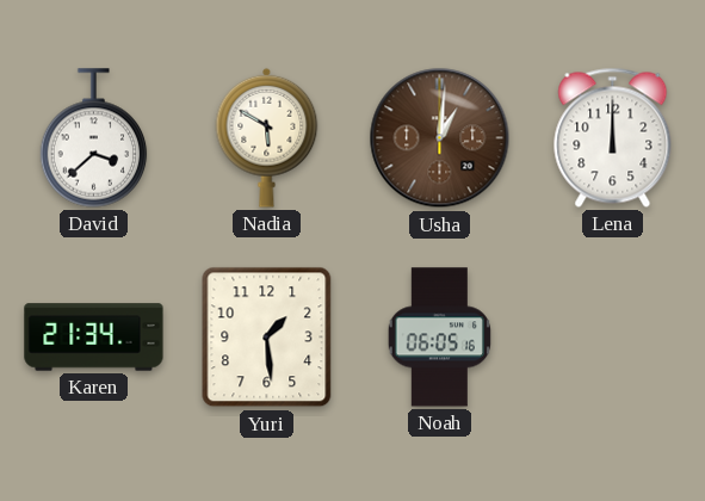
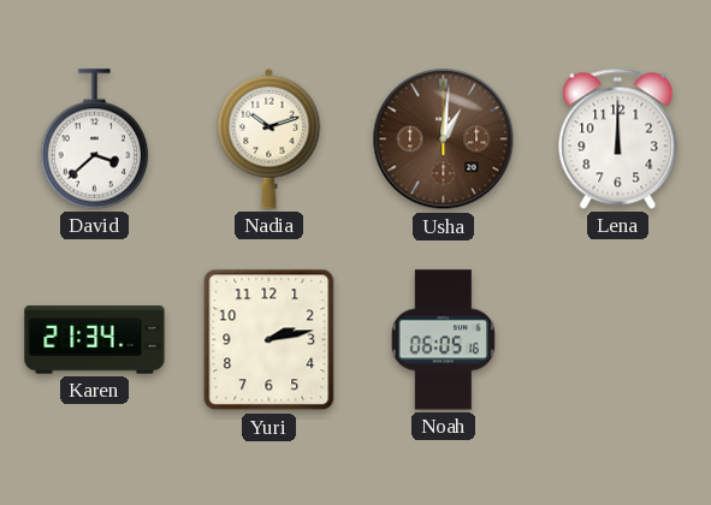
Nadia: 5:50 -> 10:12 (269, 138)
Yuri: 1:29 -> 2:13 (269, 340)
